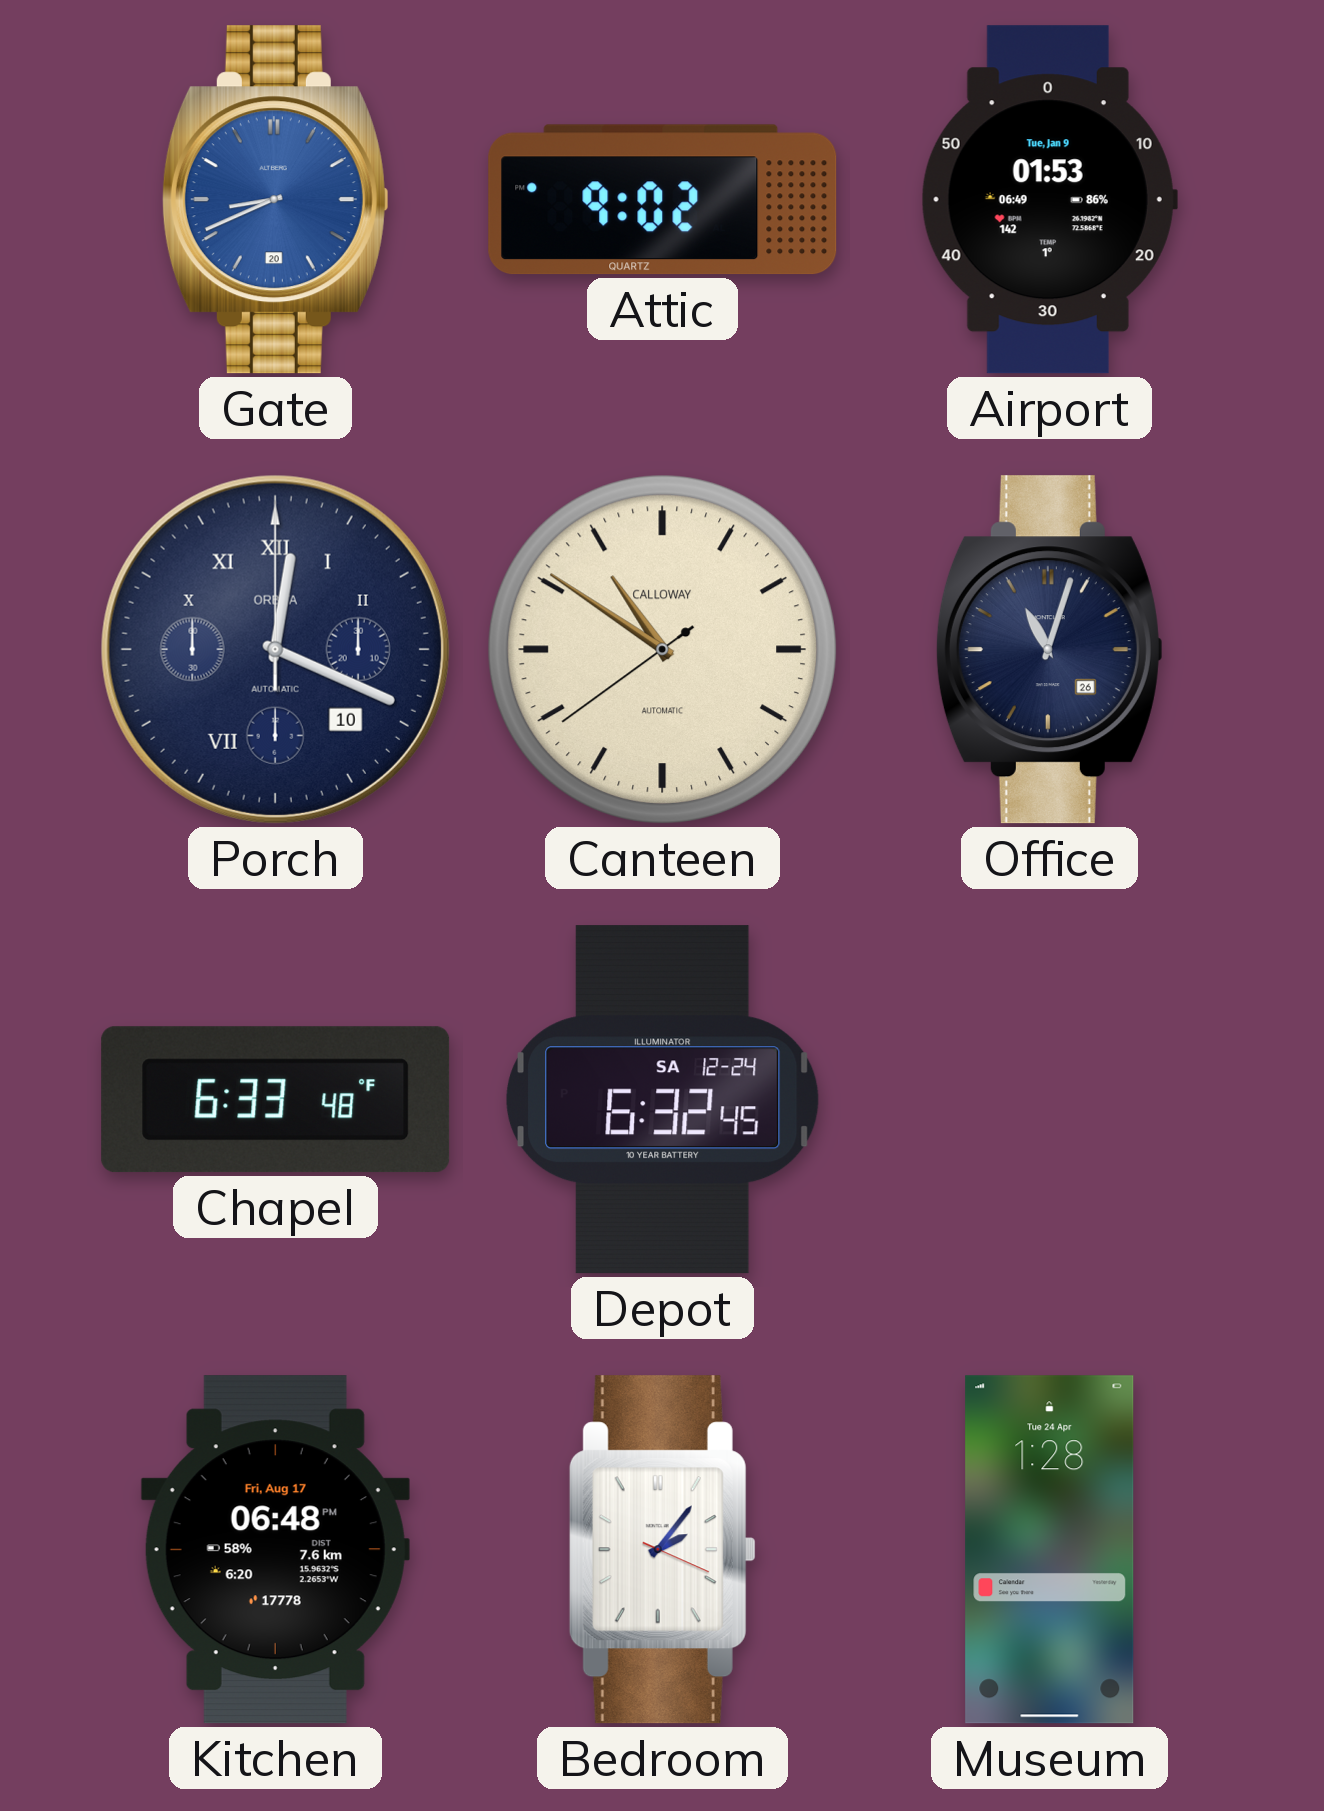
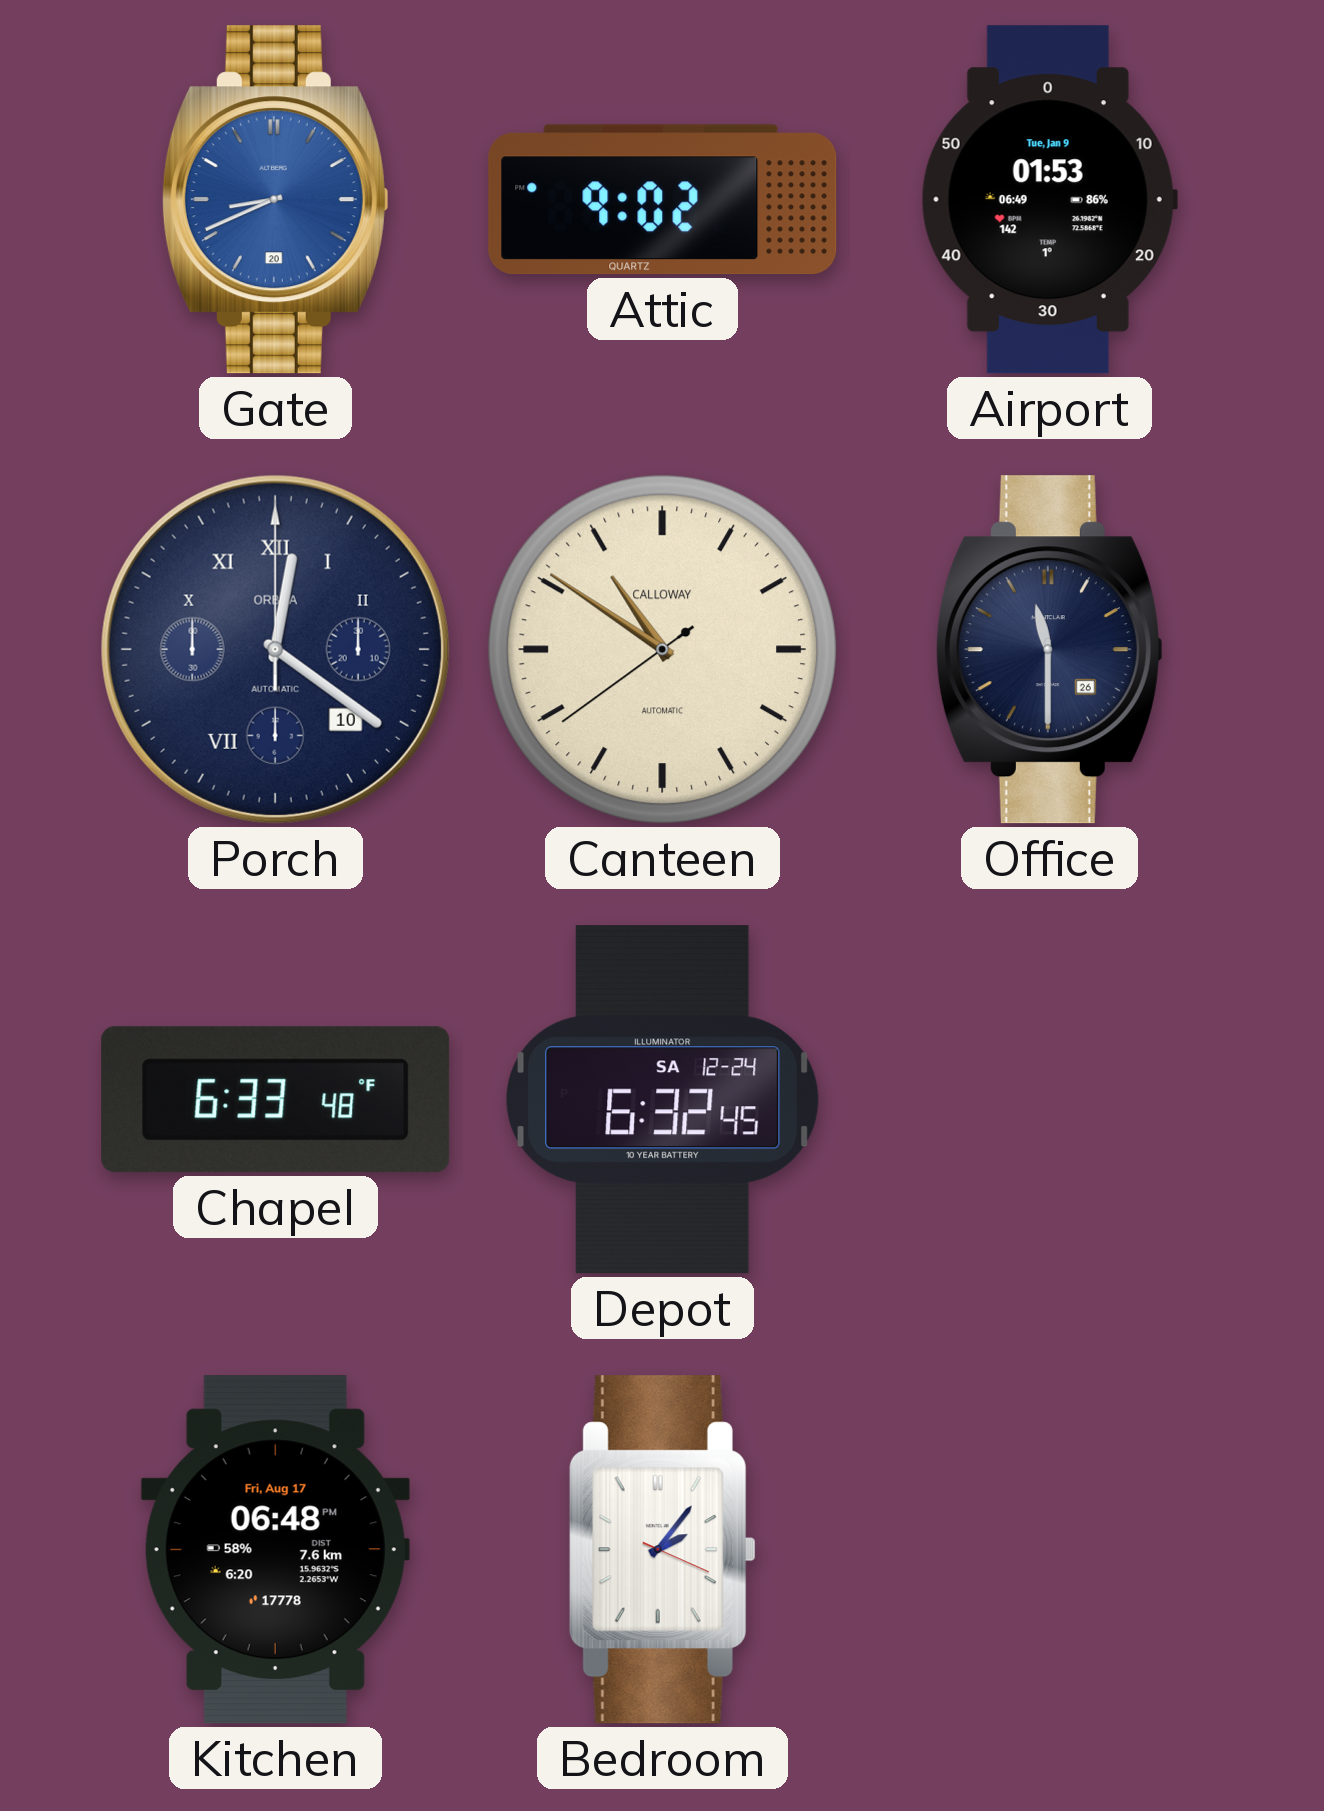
Porch: 12:19 -> 12:21 (275, 649)
Office: 11:03 -> 11:30 (1049, 650)
Museum: 1:28 -> none (1050, 1550)
